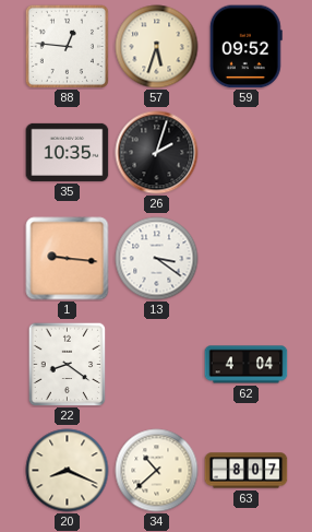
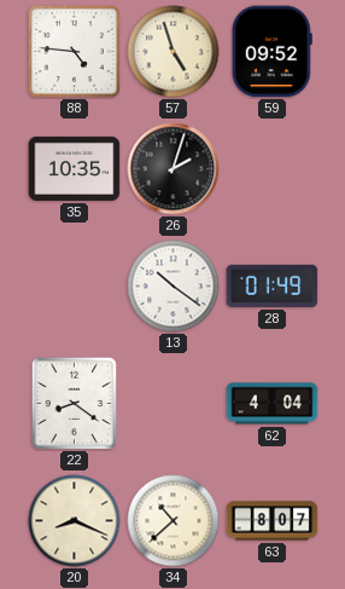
88: 12:46 -> 4:46 (74, 51)
57: 5:33 -> 4:57 (174, 52)
1: 9:16 -> none (68, 259)
13: 3:21 -> 10:21 (174, 287)
28: none -> 01:49 (273, 285)
